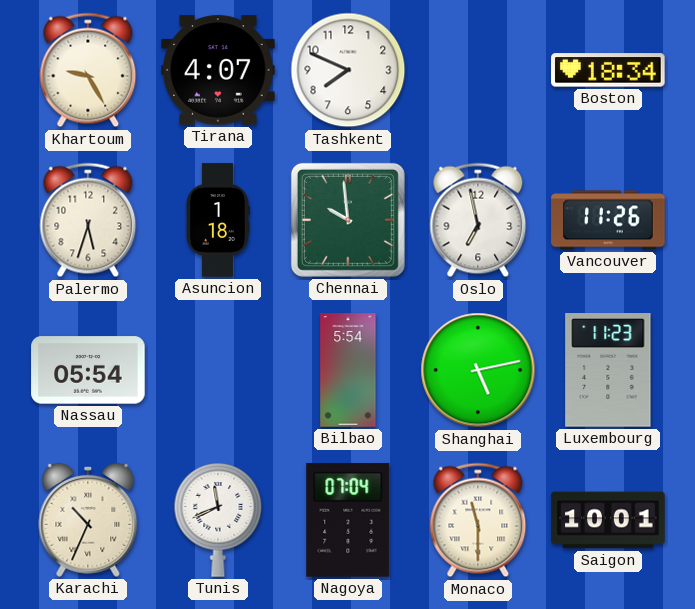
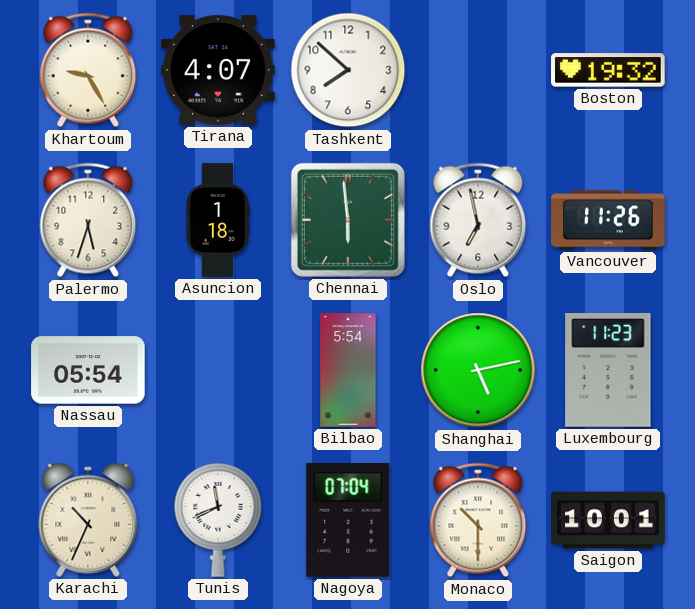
Tashkent: 7:49 -> 7:52 (348, 70)
Boston: 18:34 -> 19:32 (608, 70)
Chennai: 9:59 -> 5:59 (348, 220)
Monaco: 11:30 -> 10:30 (478, 520)
